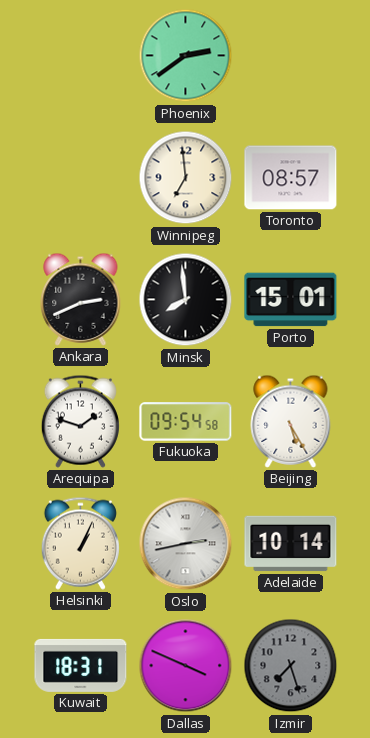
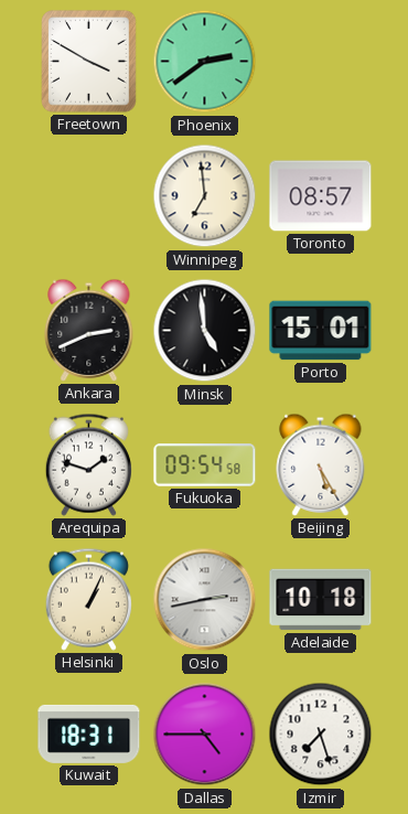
Freetown: none -> 3:50 (89, 62)
Minsk: 7:59 -> 4:59 (205, 331)
Adelaide: 10:14 -> 10:18 (321, 600)
Dallas: 3:49 -> 4:45 (205, 735)
Izmir dial: grey -> white (321, 735)
